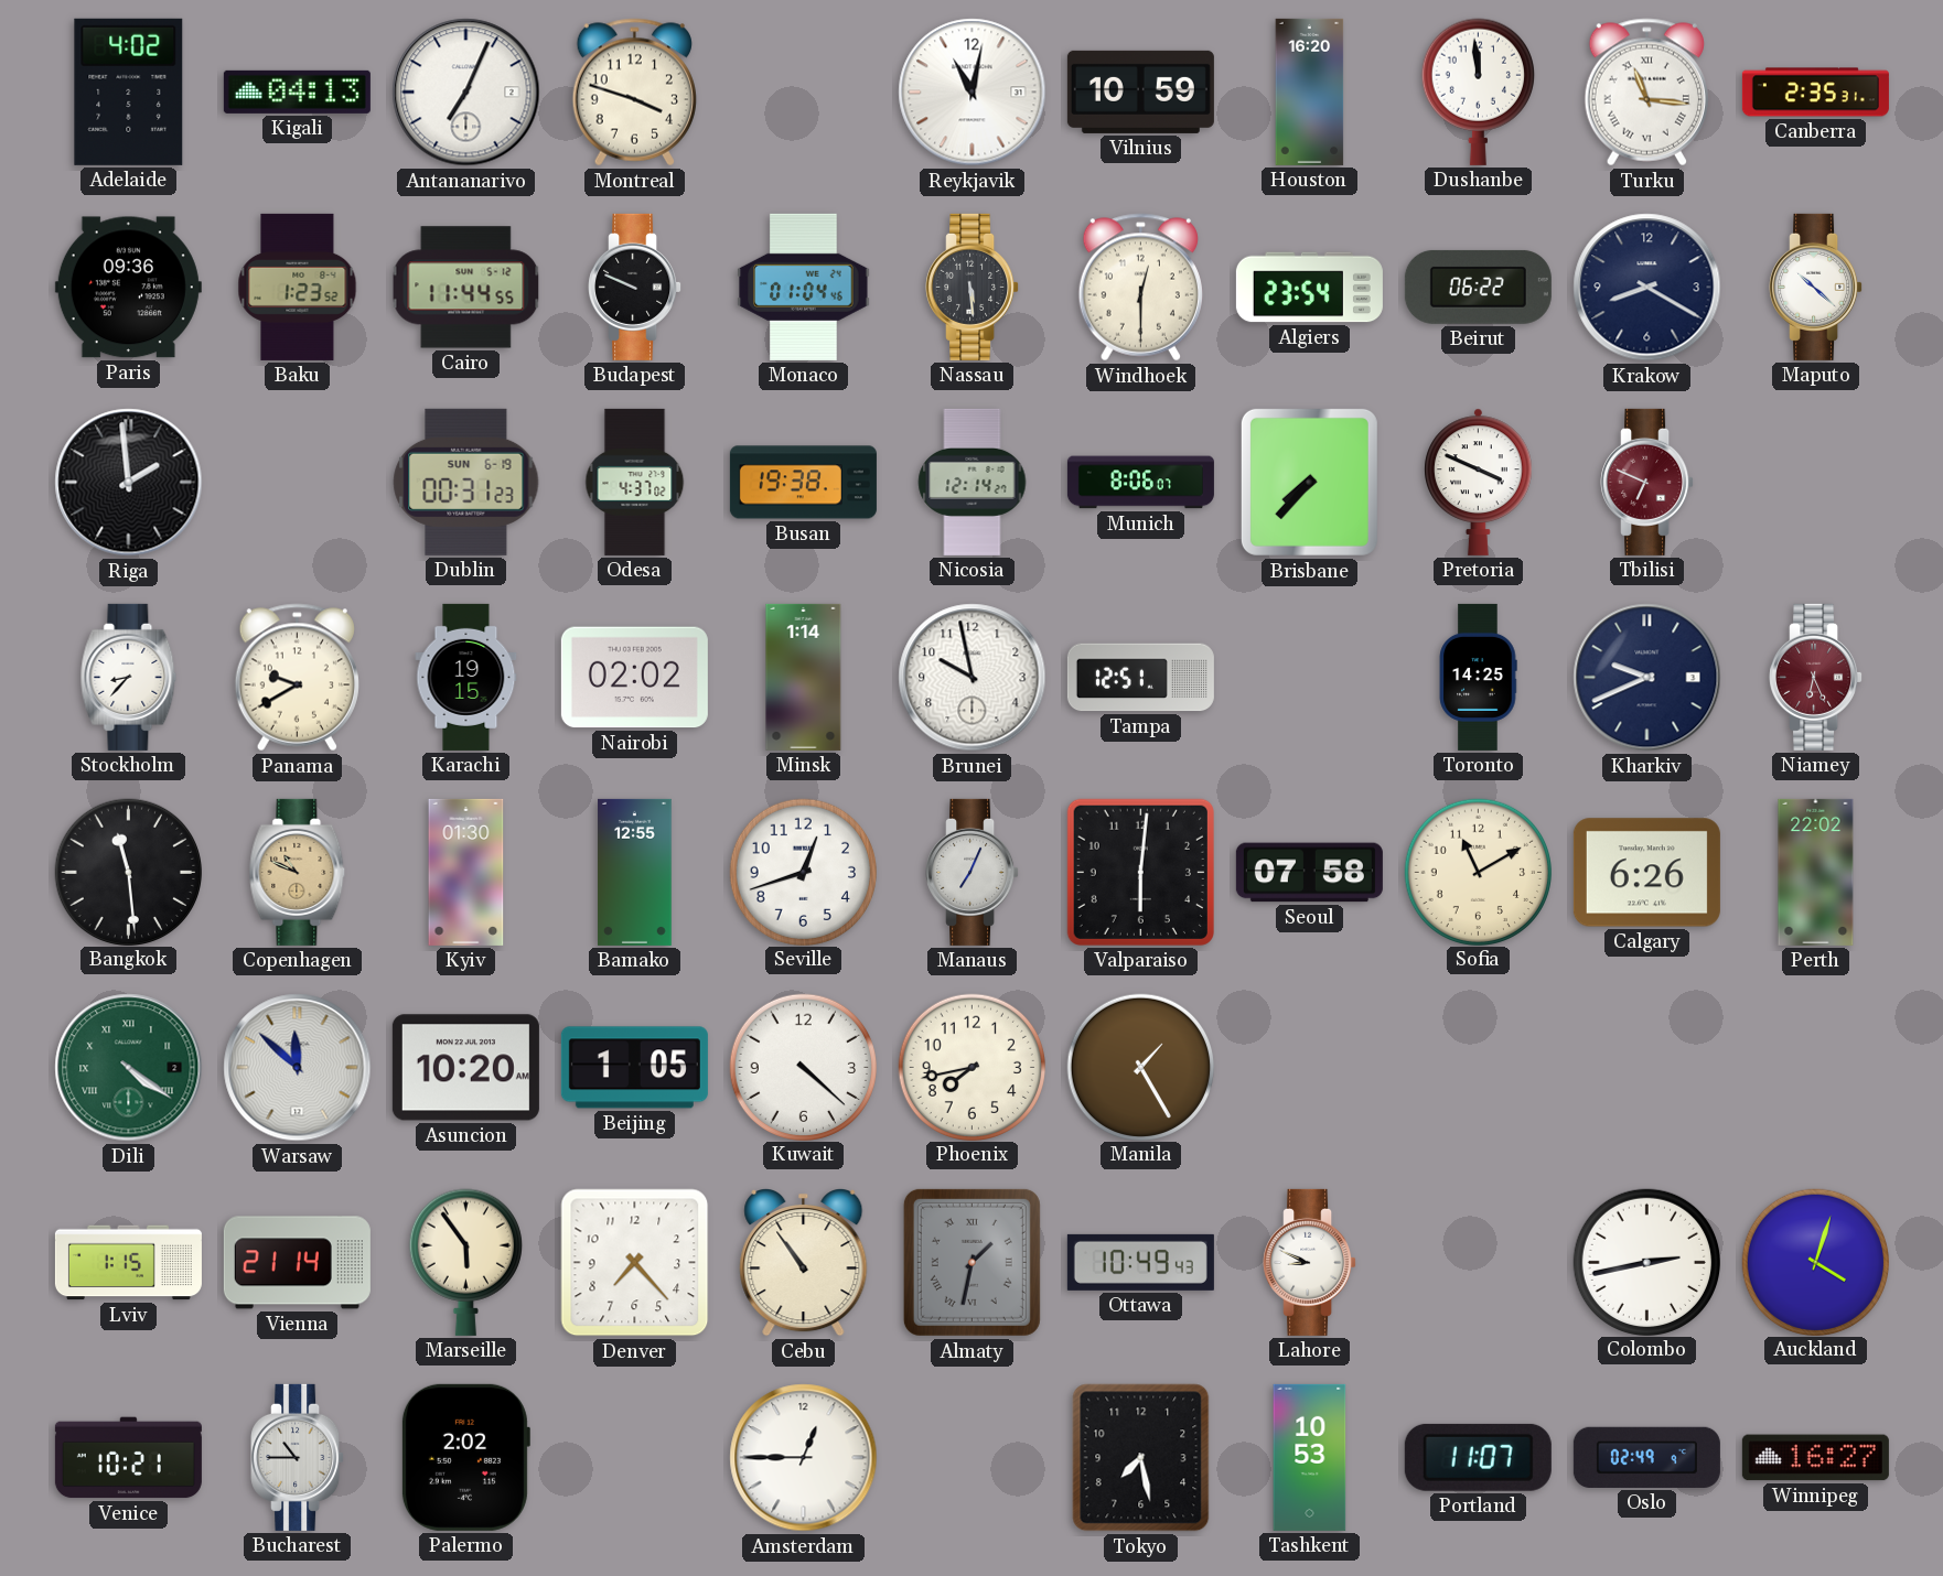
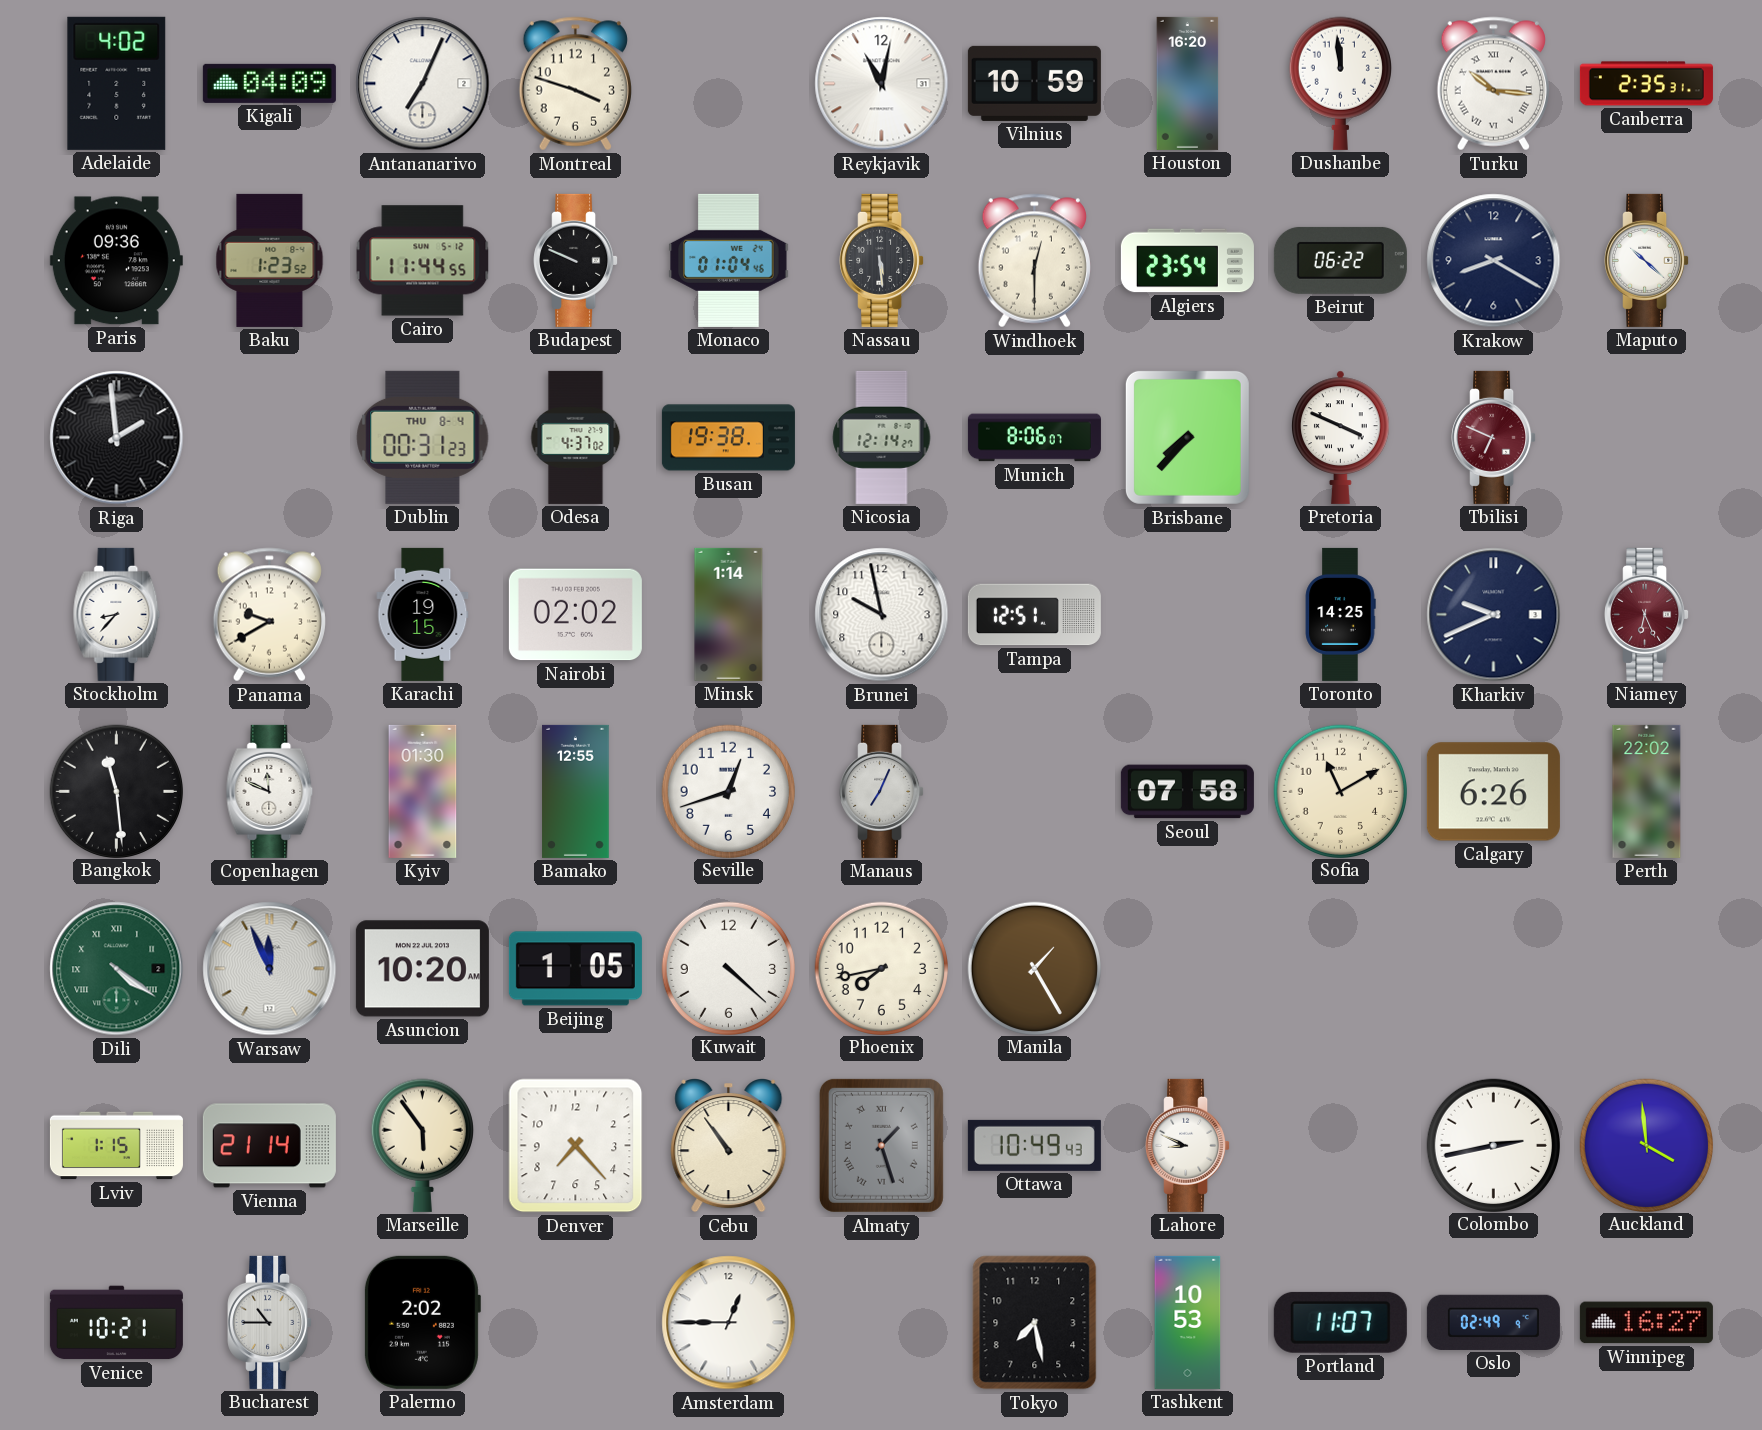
Kigali: 04:13 -> 04:09 (269, 83)
Turku: 11:16 -> 10:16 (1493, 84)
Dublin date: SUN 6-19 -> THU 8-4 (423, 437)
Copenhagen: 10:49 -> 11:49 (270, 791)
Copenhagen dial: champagne -> white (270, 791)
Valparaiso: 6:01 -> none (1140, 872)
Warsaw: 11:52 -> 11:56 (270, 969)
Almaty: 1:32 -> 1:27 (881, 1145)
Auckland: 4:03 -> 3:59 (1646, 1145)
